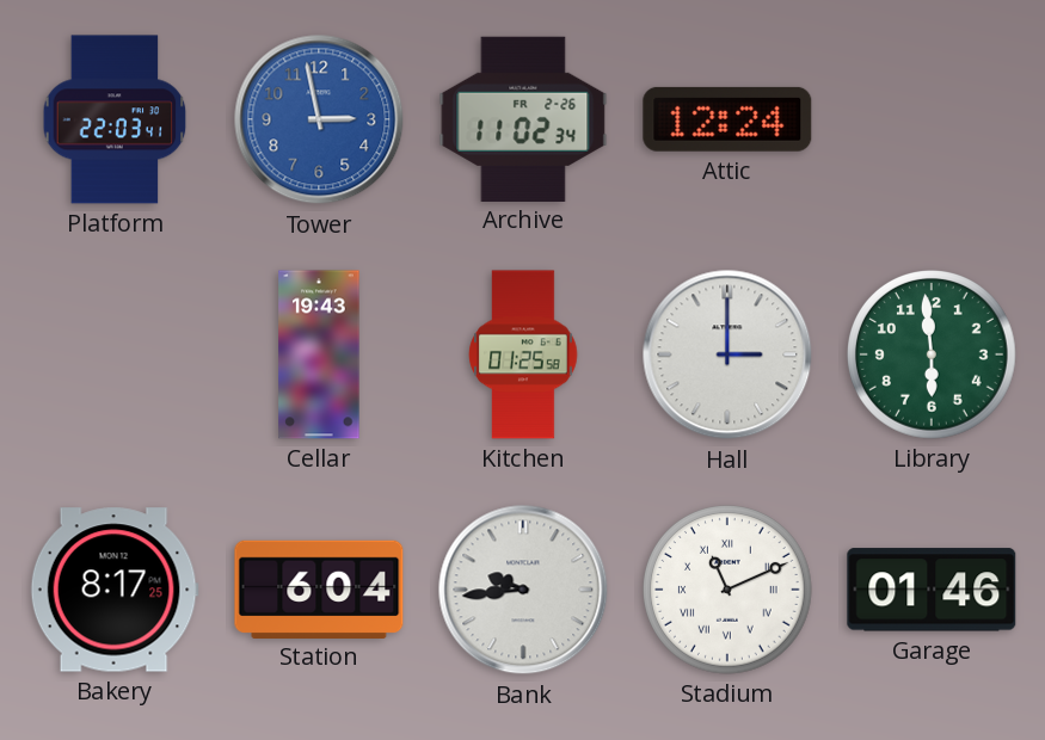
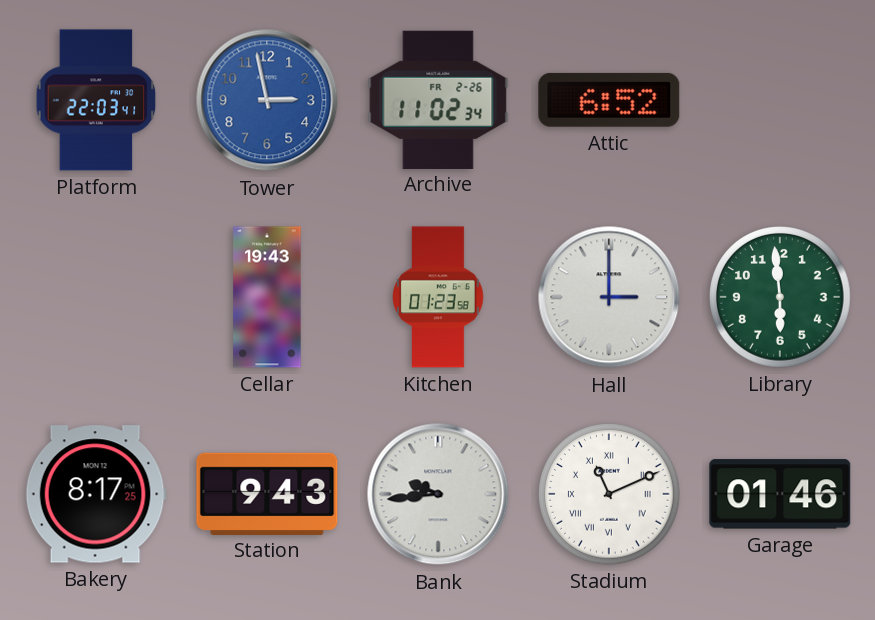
Attic: 12:24 -> 6:52 (609, 100)
Kitchen: 01:25 -> 01:23 (438, 297)
Station: 6:04 -> 9:43 (267, 493)
